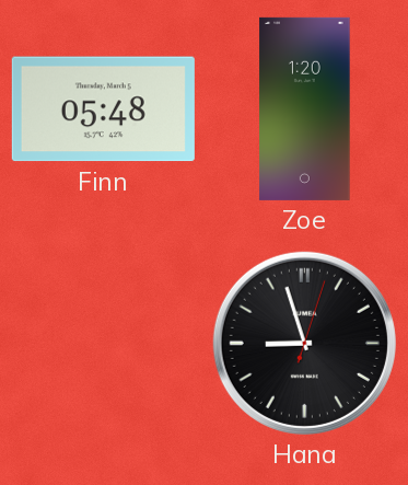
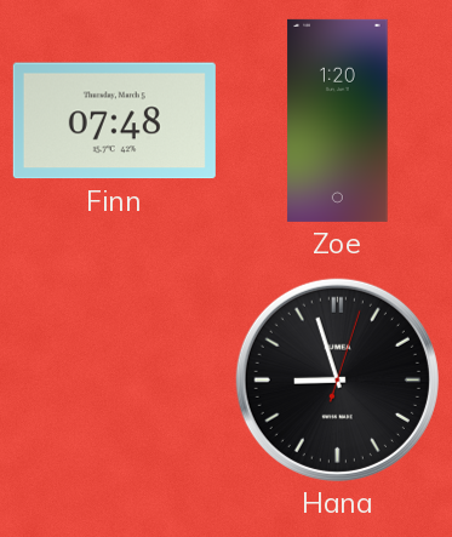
Finn: 05:48 -> 07:48 (114, 121)
